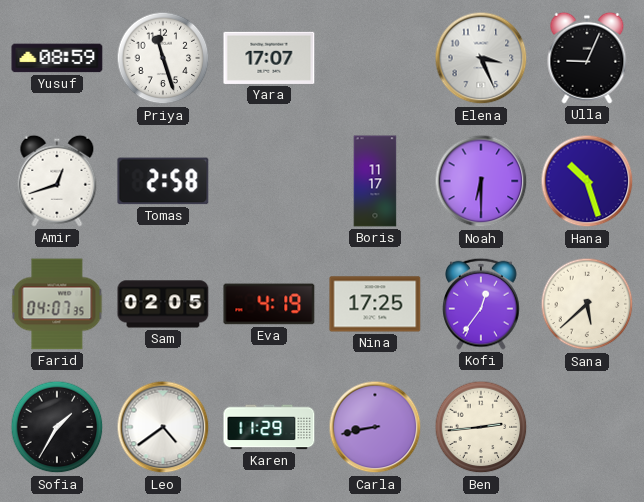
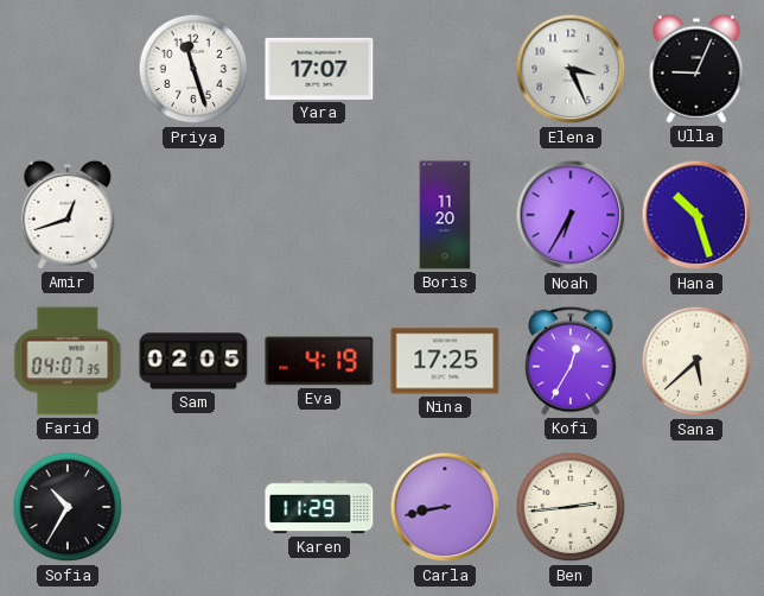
Yusuf: 08:59 -> none (57, 58)
Tomas: 2:58 -> none (163, 181)
Boris: 11:17 -> 11:20 (445, 215)
Noah: 6:30 -> 6:35 (571, 215)
Kofi: 12:36 -> 12:35 (572, 361)
Sofia: 1:35 -> 10:35 (68, 507)
Leo: 4:39 -> none (163, 427)
